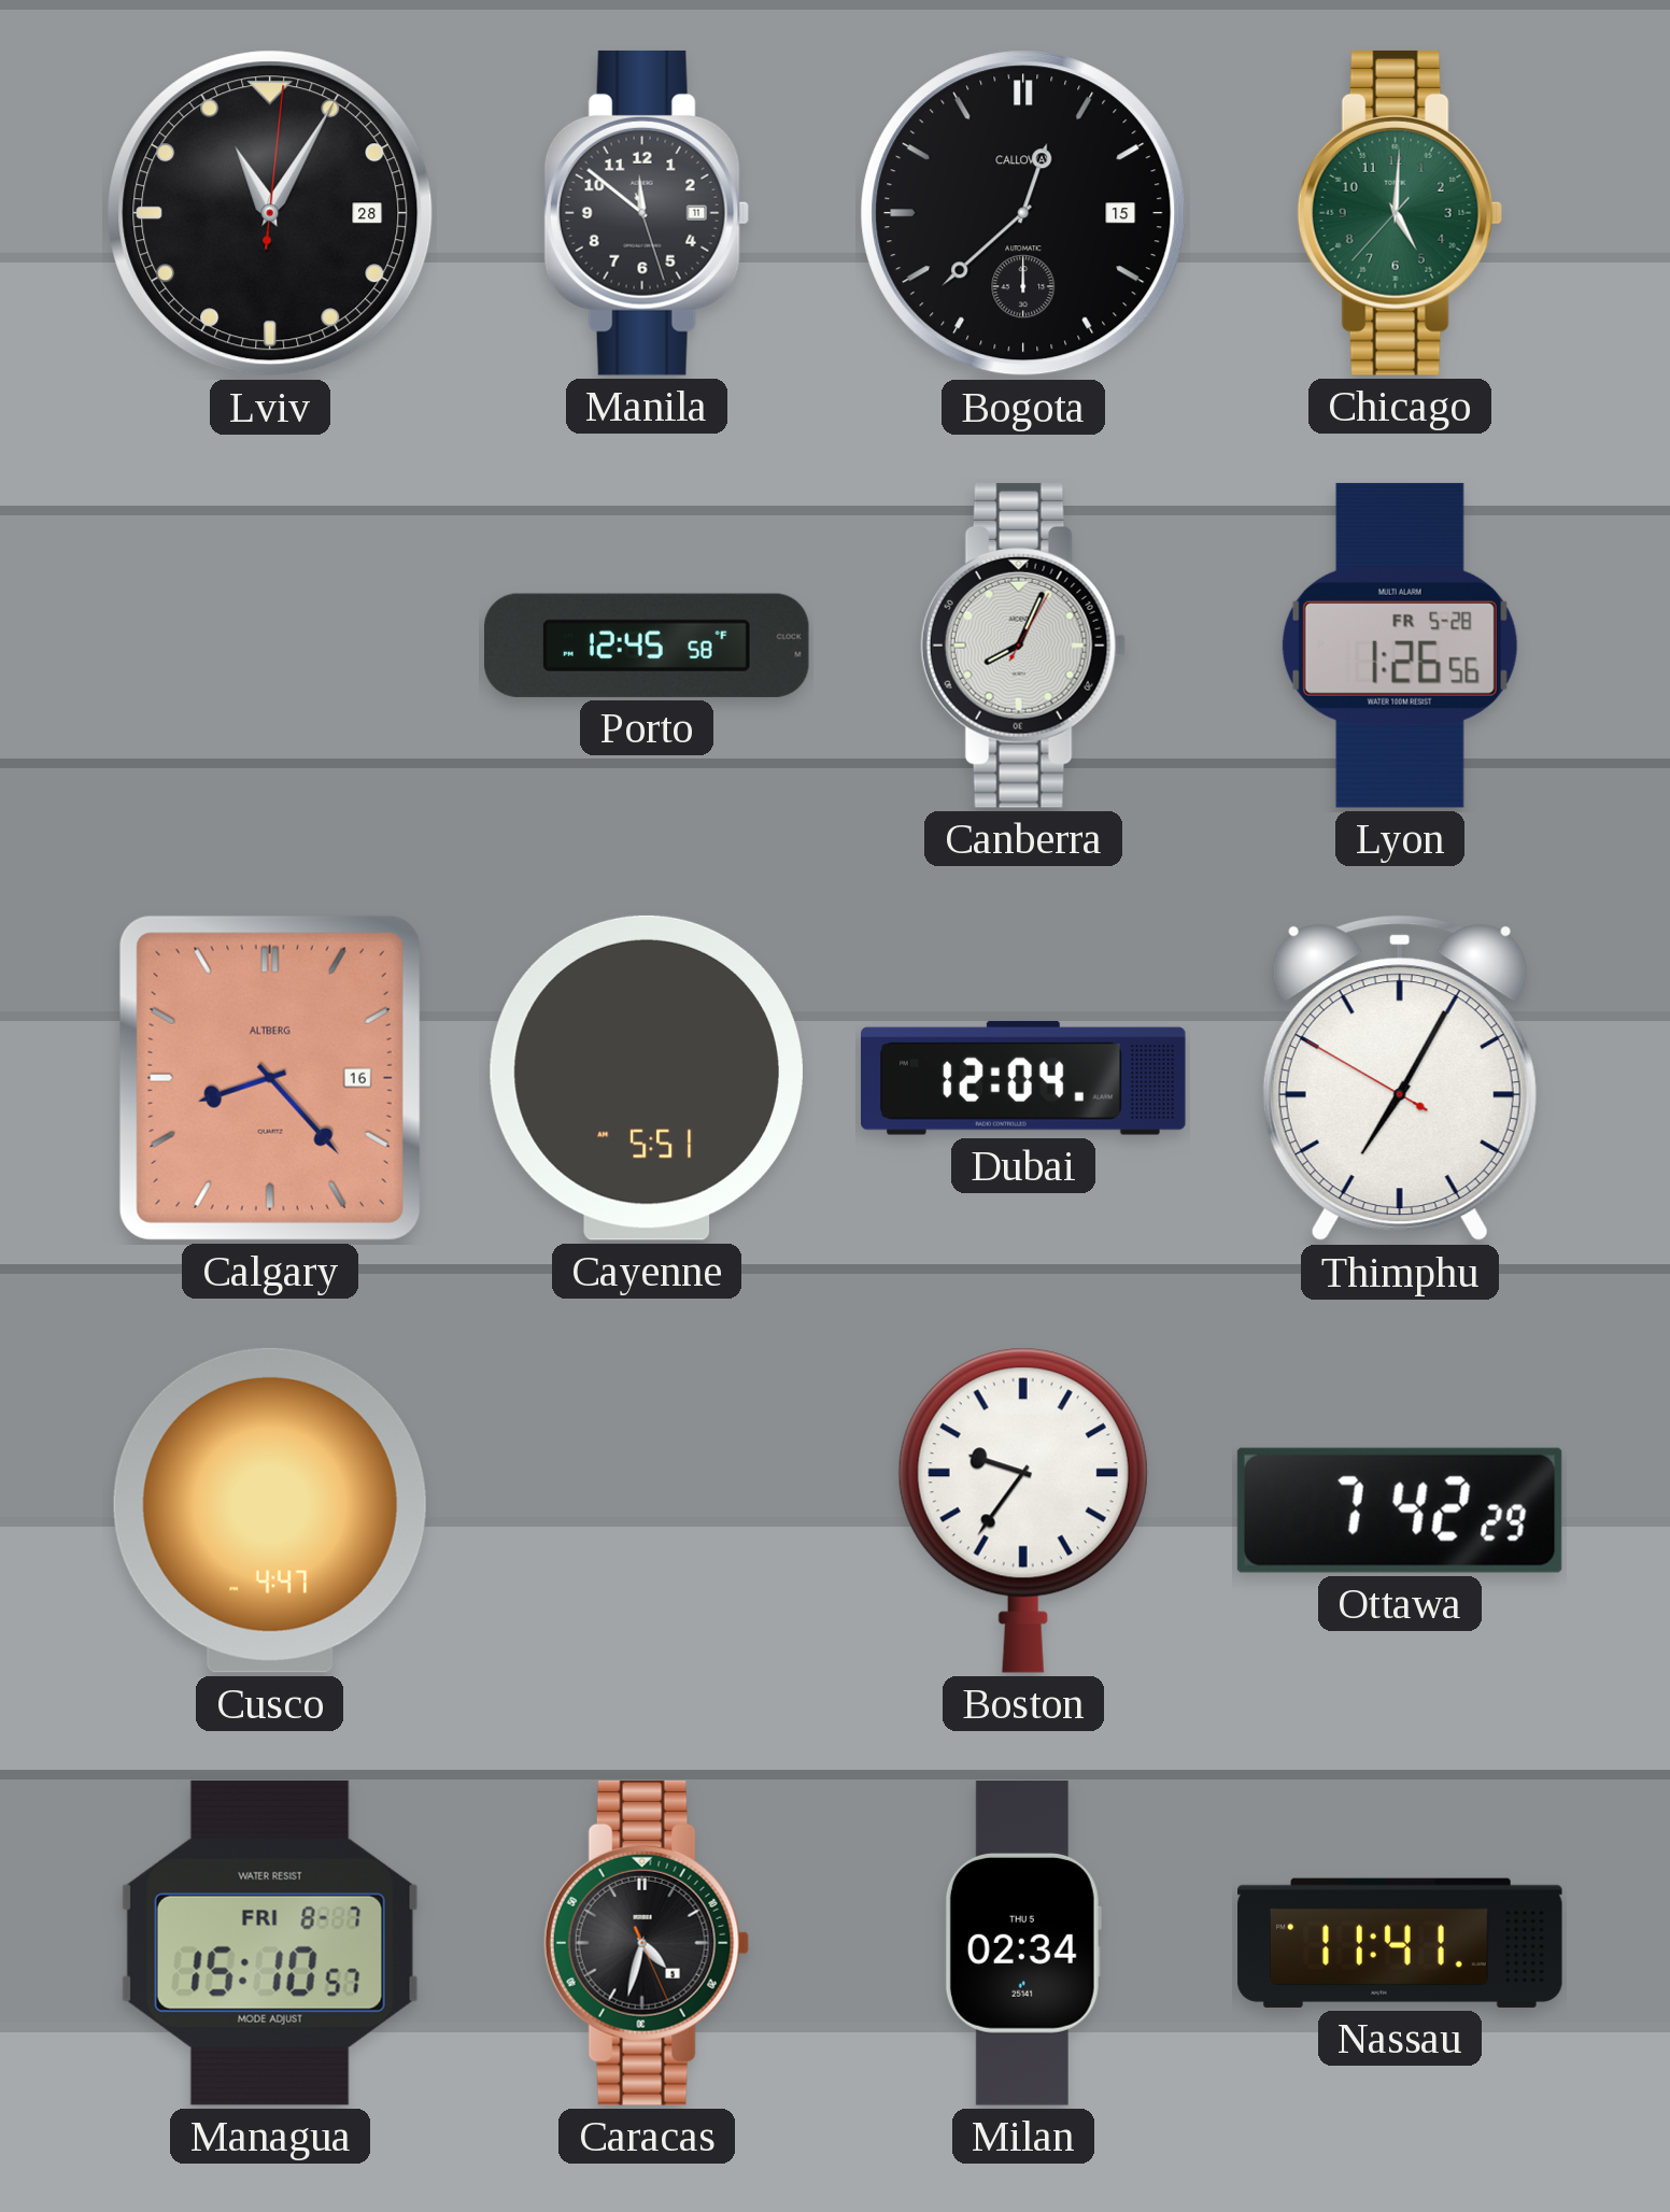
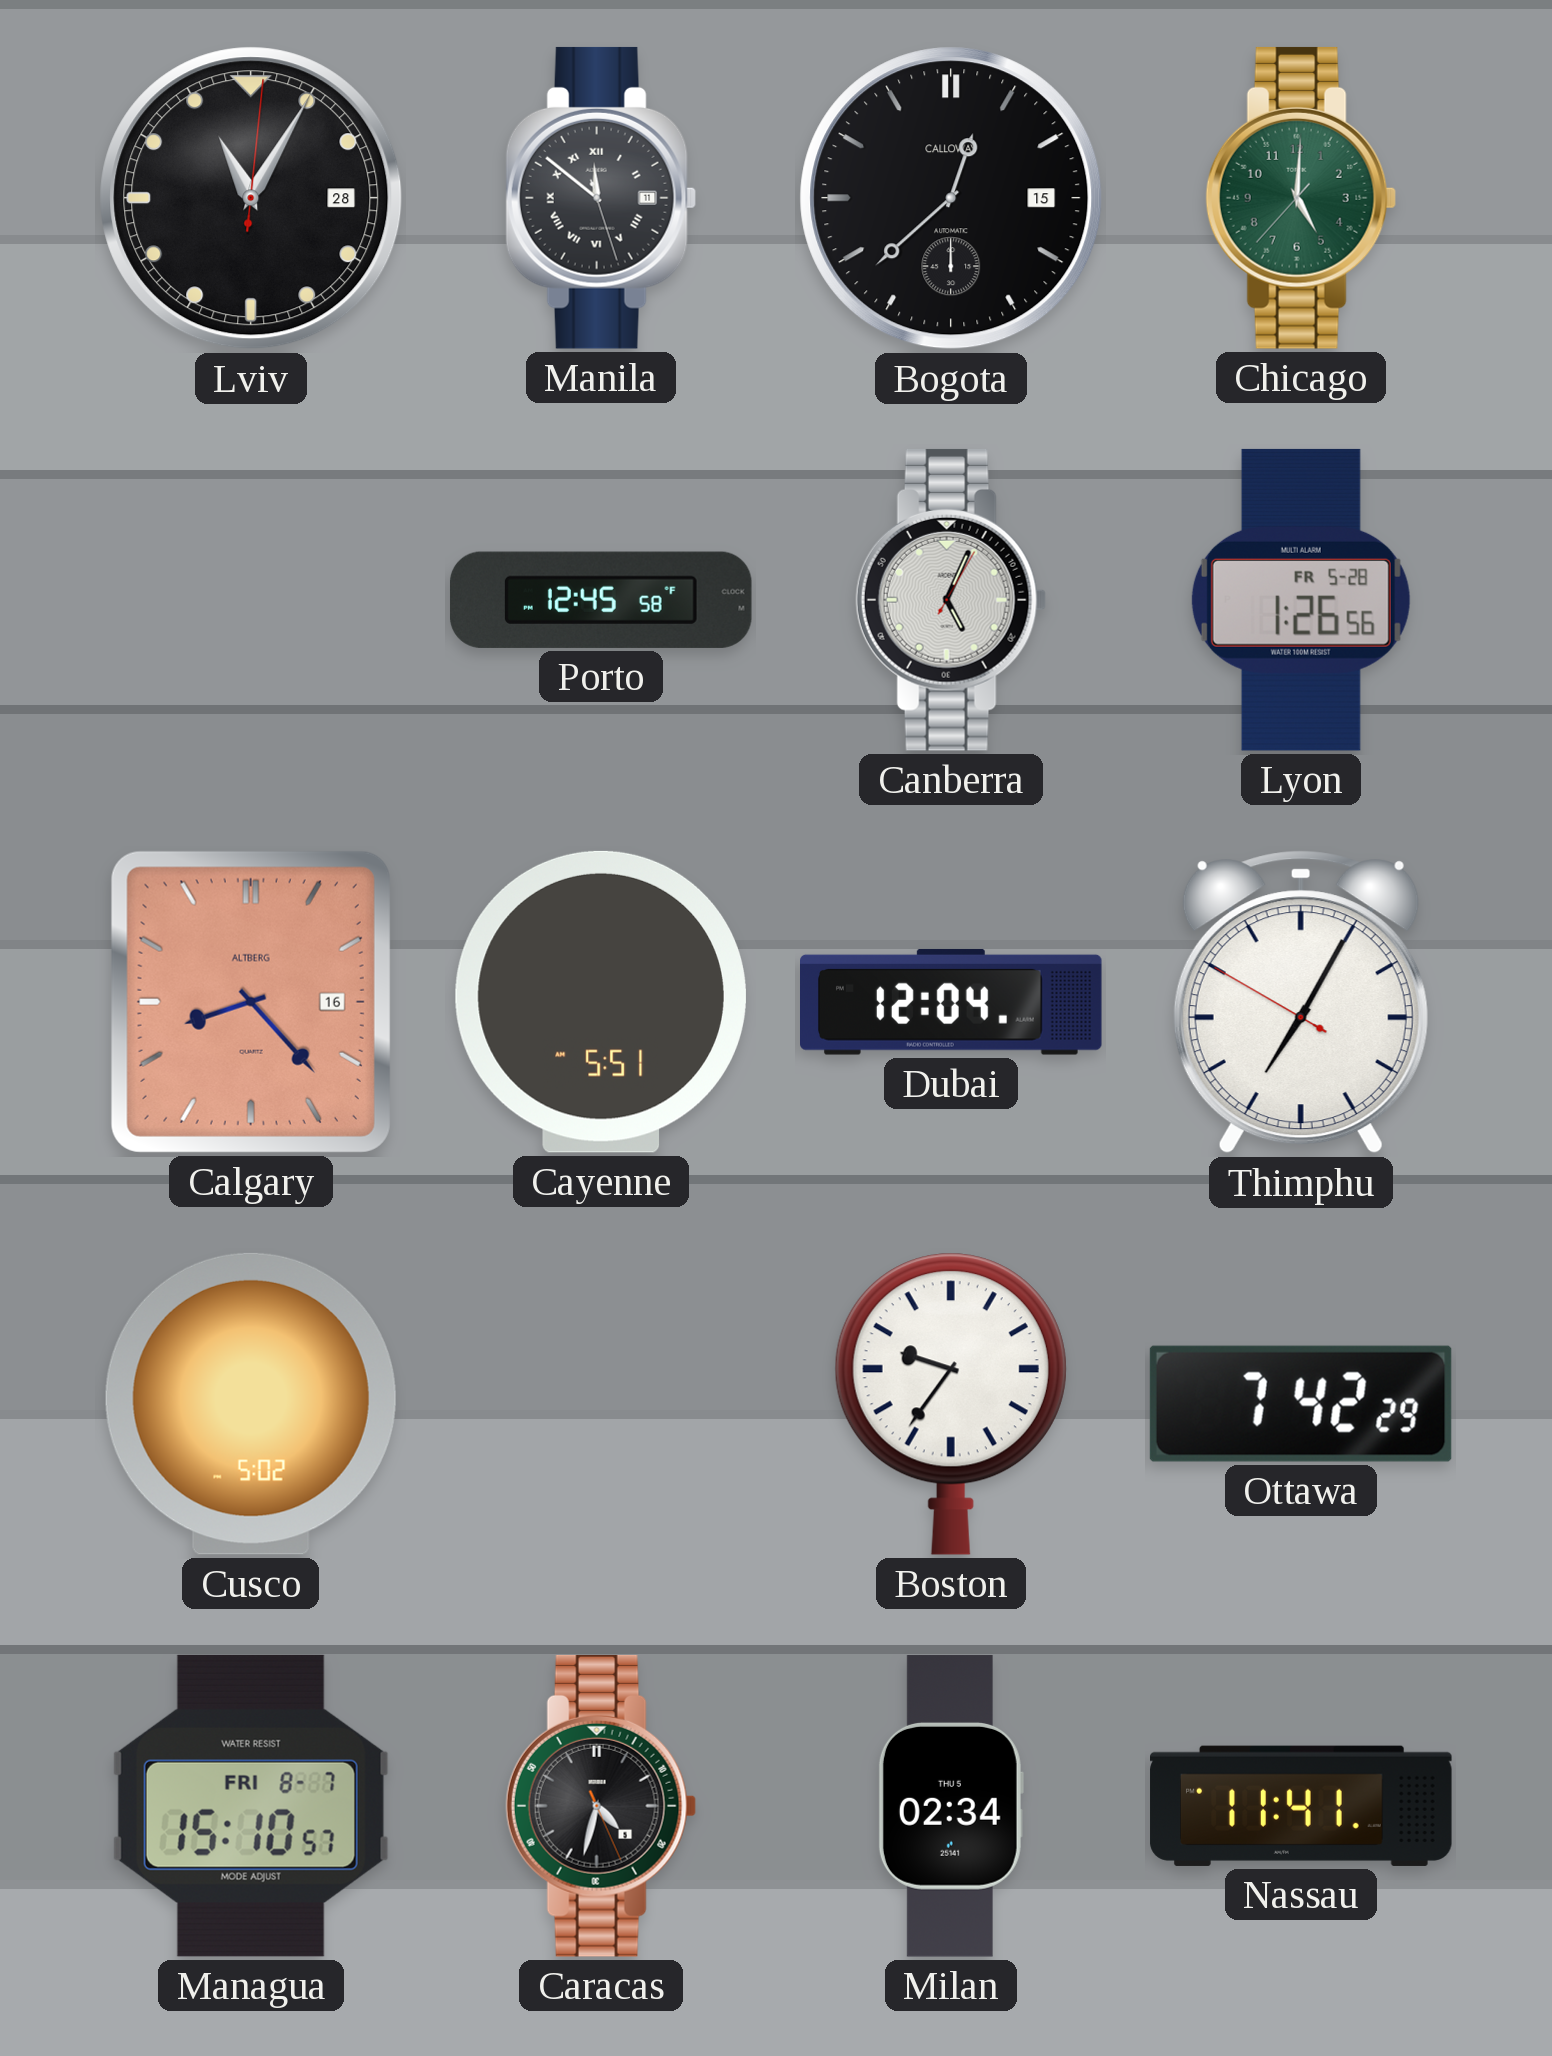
Manila numerals: Arabic -> Roman (601, 198)
Canberra: 8:04 -> 5:04 (951, 600)
Cusco: 4:47 -> 5:02 (251, 1404)
